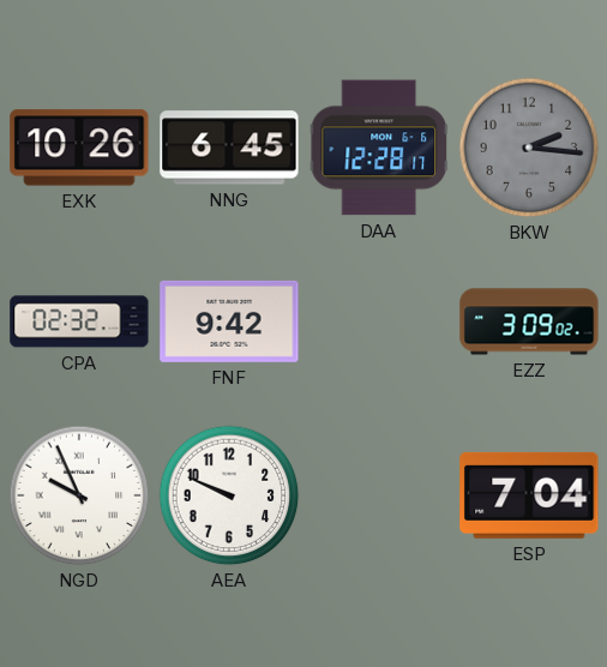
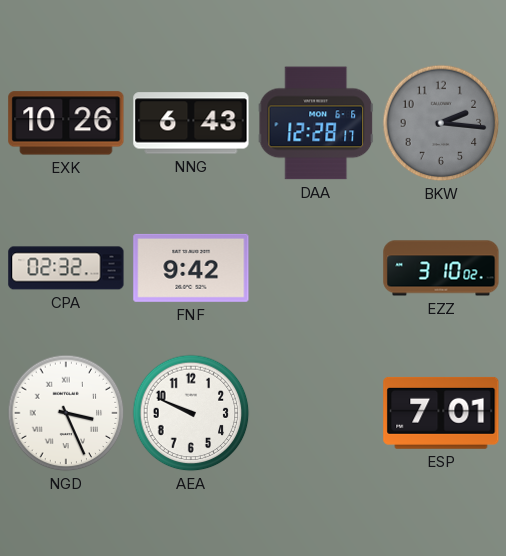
NNG: 6:45 -> 6:43 (191, 123)
EZZ: 3:09 -> 3:10 (441, 268)
NGD: 9:56 -> 3:26 (66, 413)
ESP: 7:04 -> 7:01 (441, 413)
